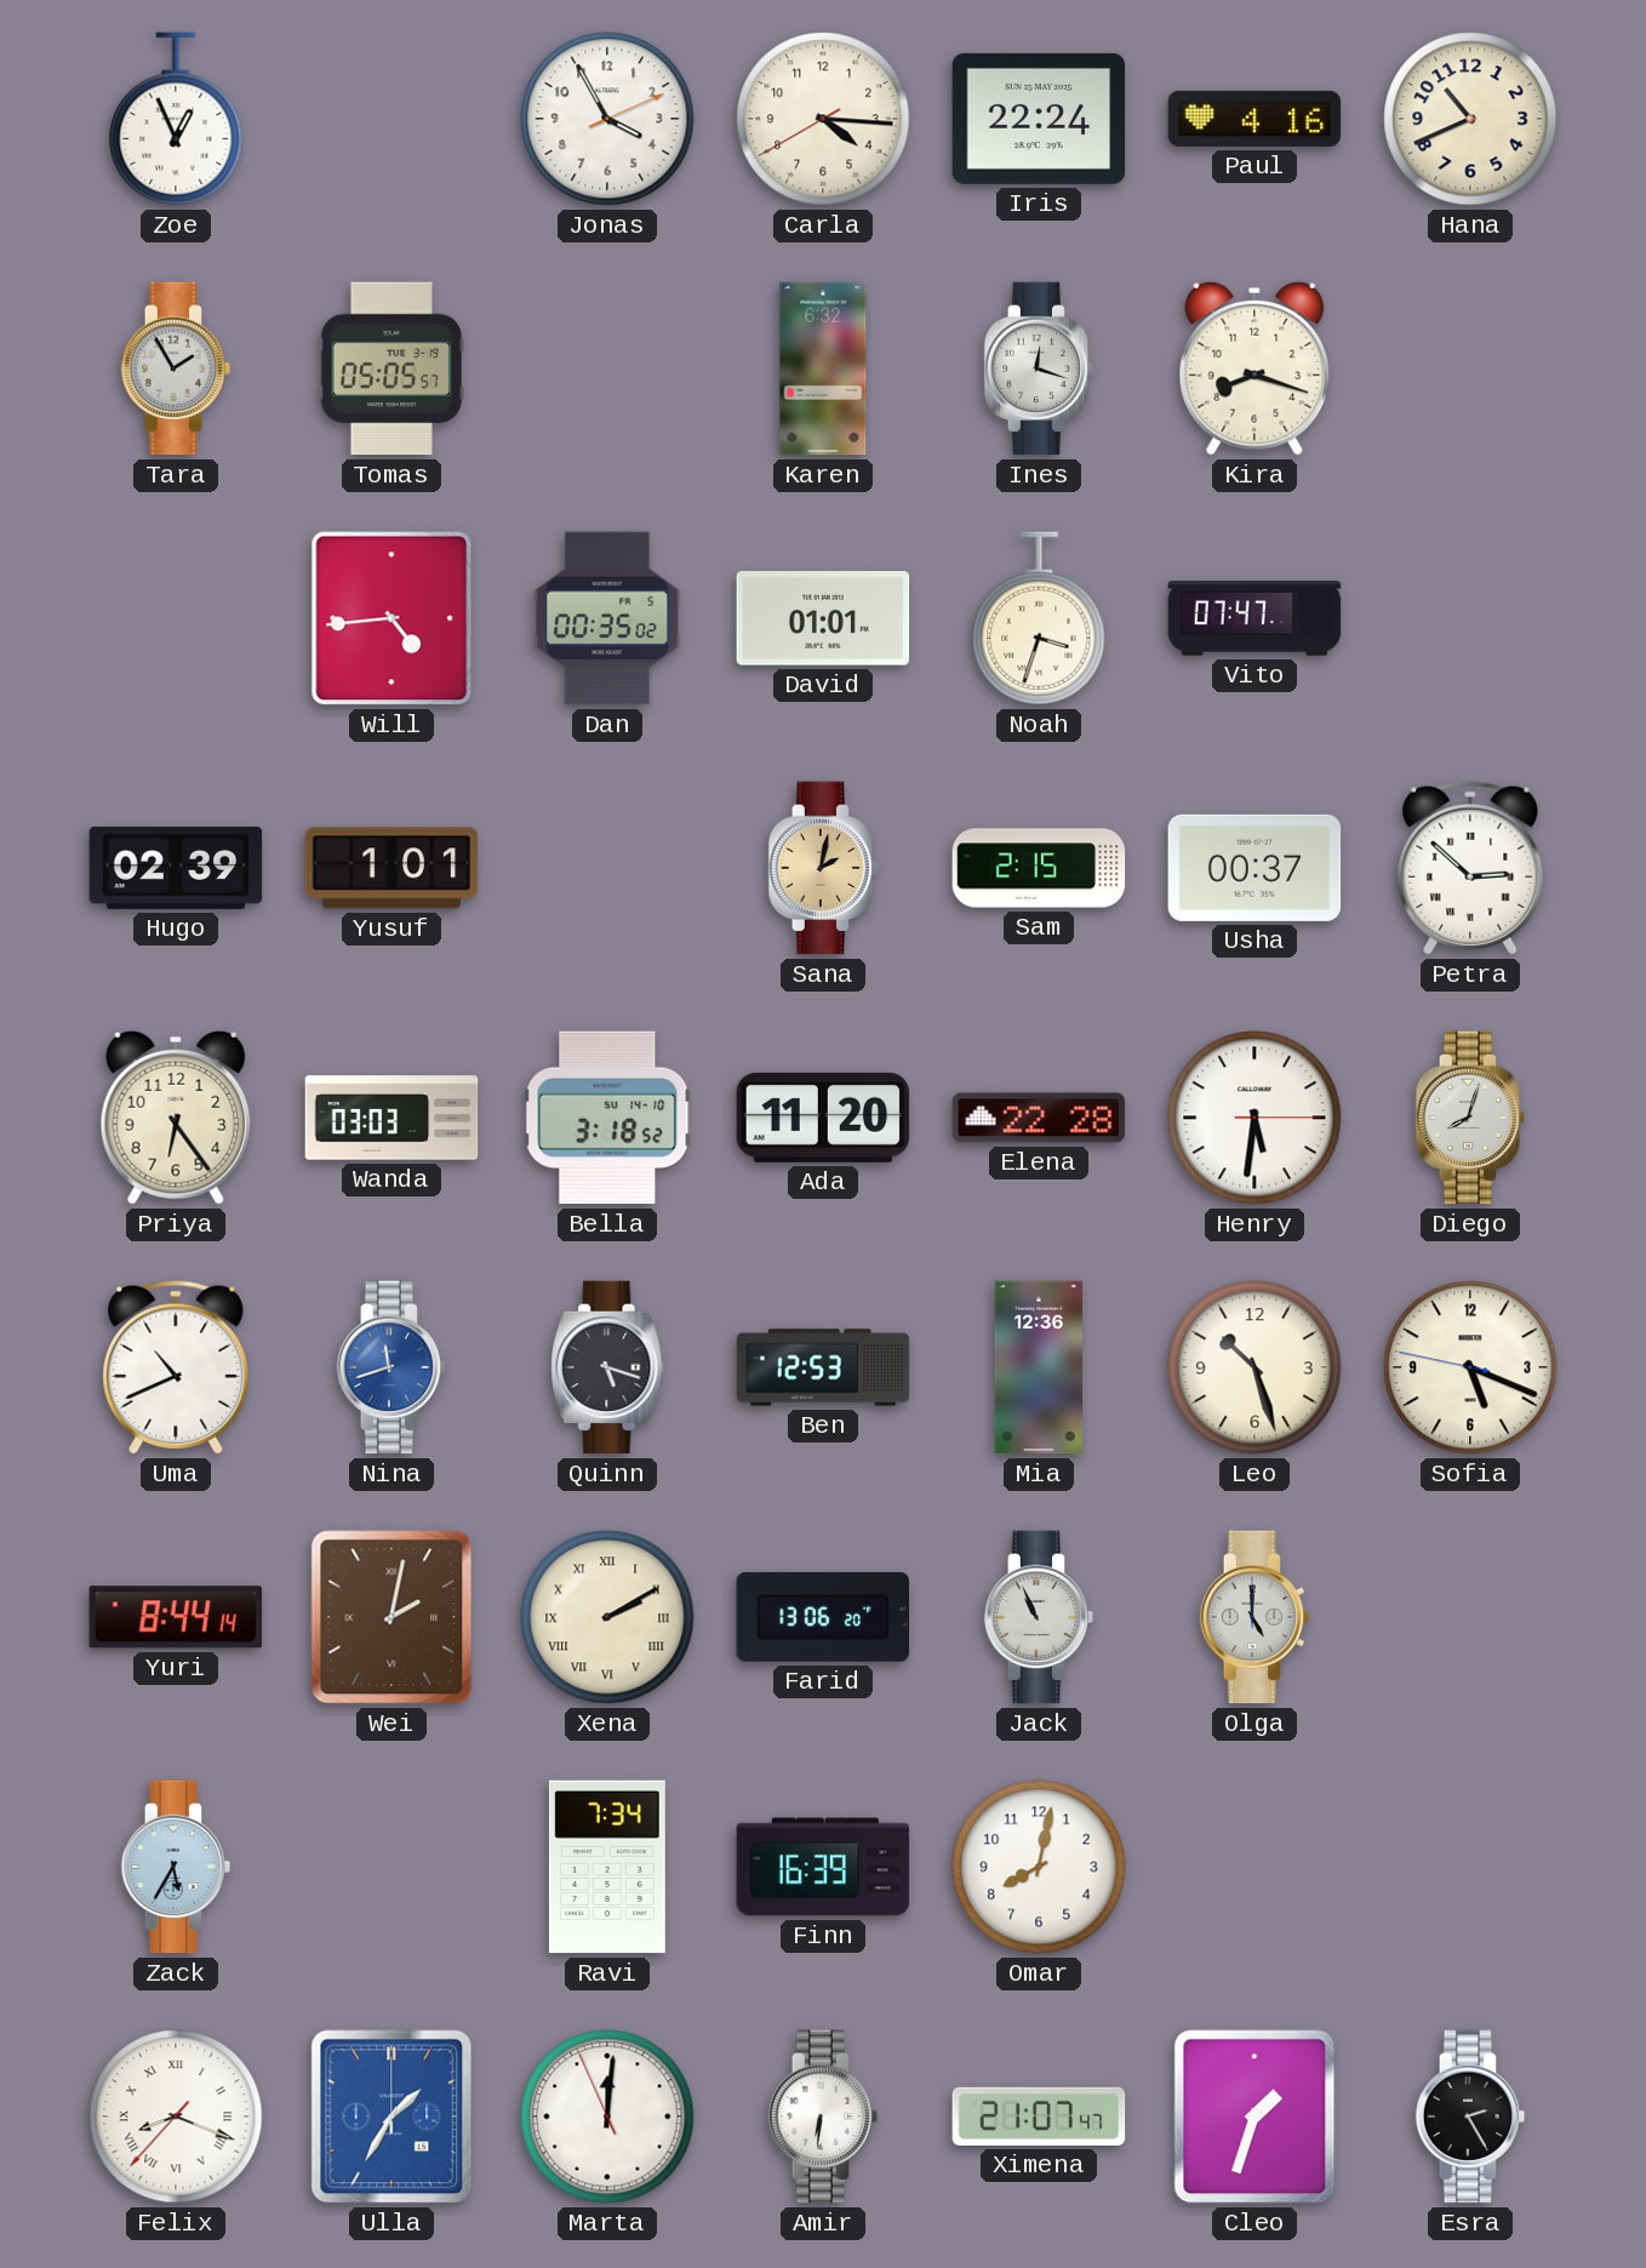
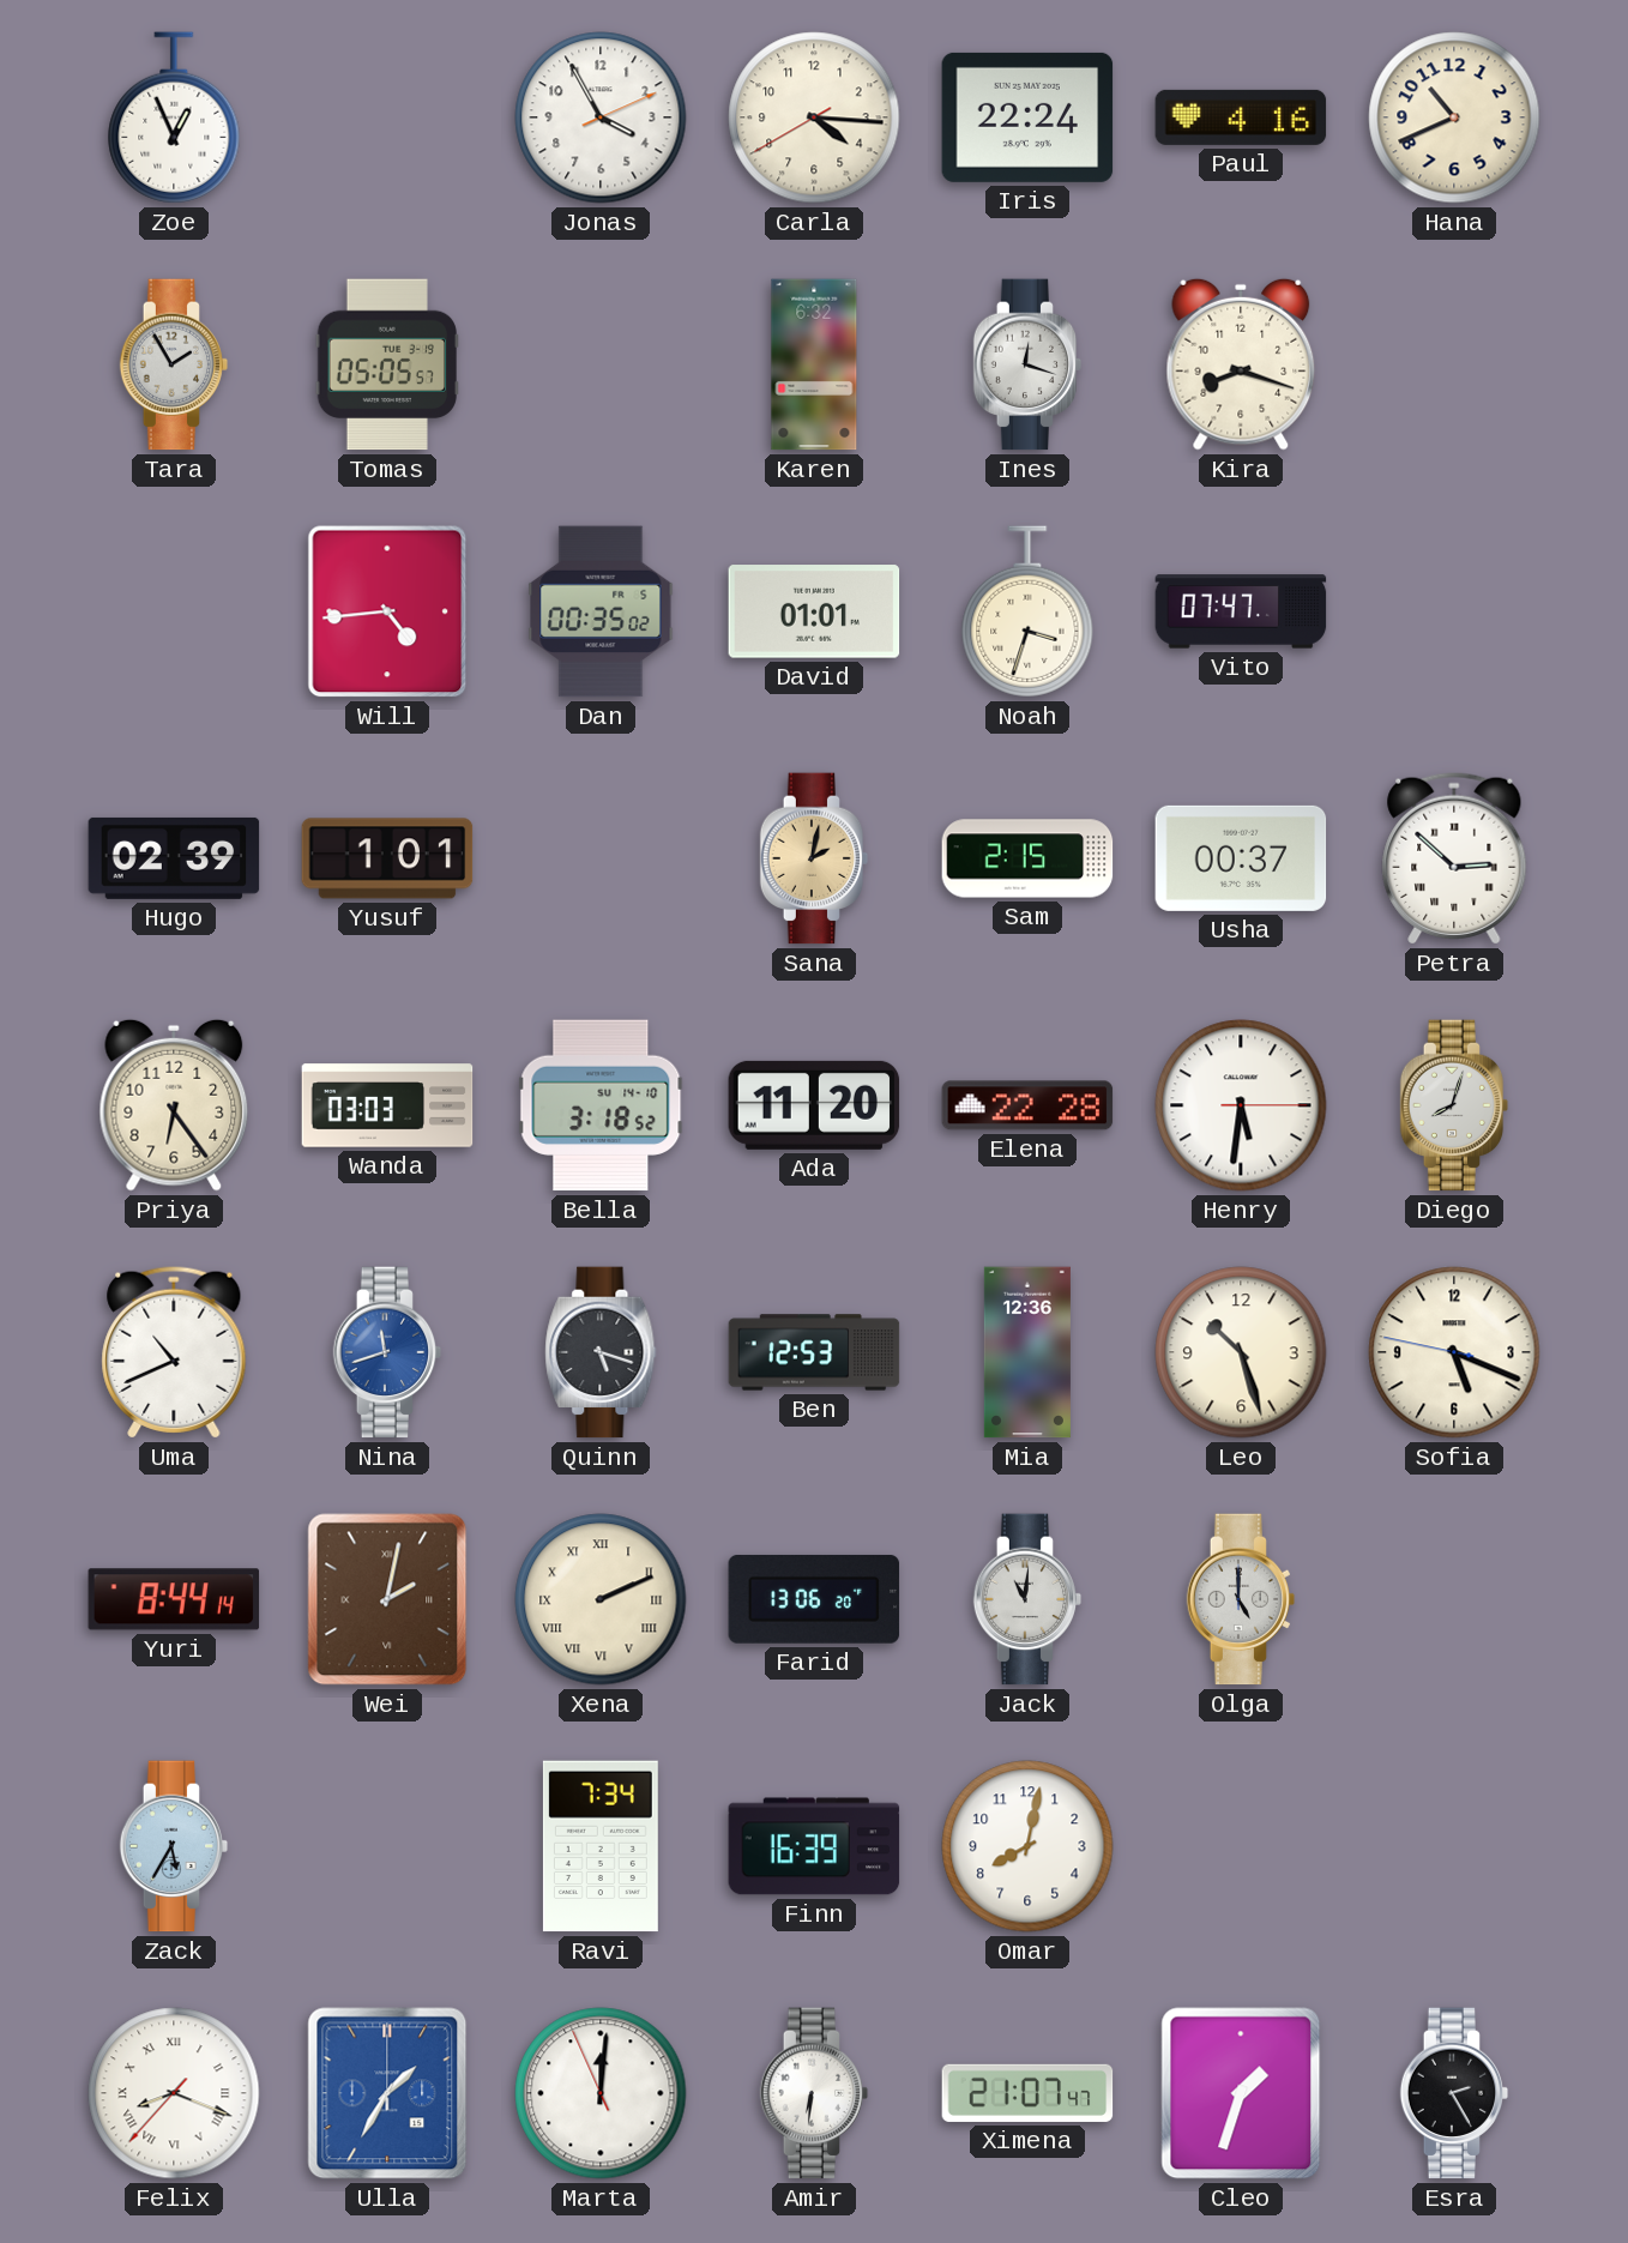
Xena: 2:10 -> 2:11 (601, 1599)
Jack: 10:56 -> 11:01 (1027, 1599)
